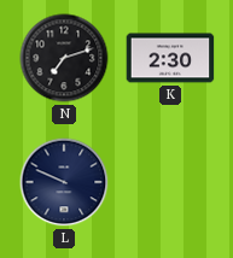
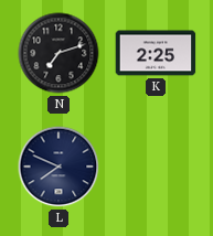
K: 2:30 -> 2:25 (156, 53)
L: 9:49 -> 7:49 (58, 167)
